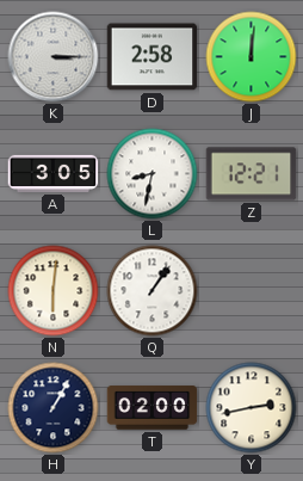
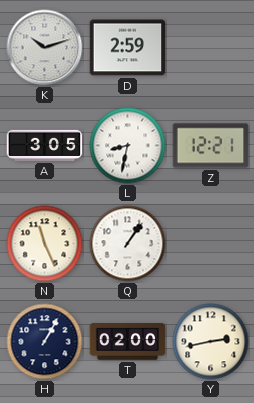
K: 3:15 -> 10:12 (45, 48)
D: 2:58 -> 2:59 (128, 48)
J: 12:01 -> none (252, 57)
N: 6:01 -> 11:26 (45, 244)
